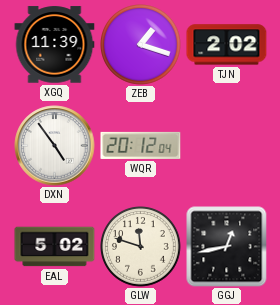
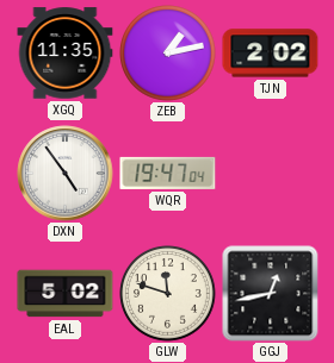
XGQ: 11:39 -> 11:35 (66, 54)
ZEB: 1:18 -> 1:13 (168, 54)
WQR: 20:12 -> 19:47 (168, 173)
